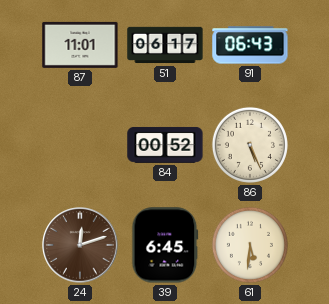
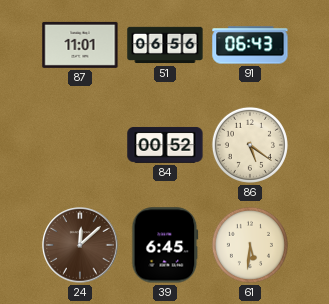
51: 06:17 -> 06:56 (165, 45)
86: 5:26 -> 5:21 (250, 145)
24: 12:12 -> 12:08 (80, 245)
